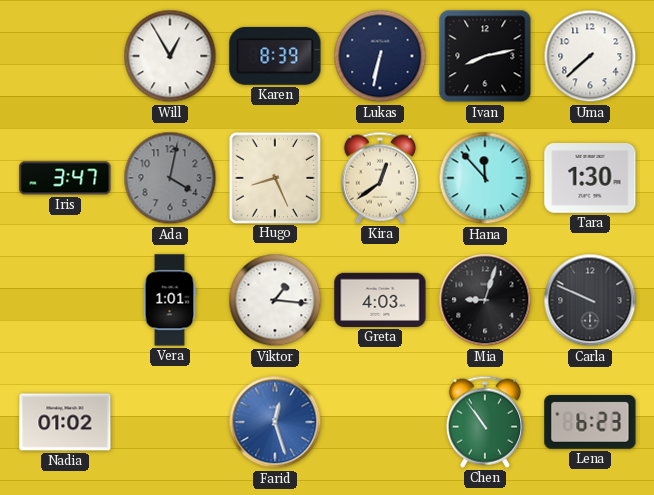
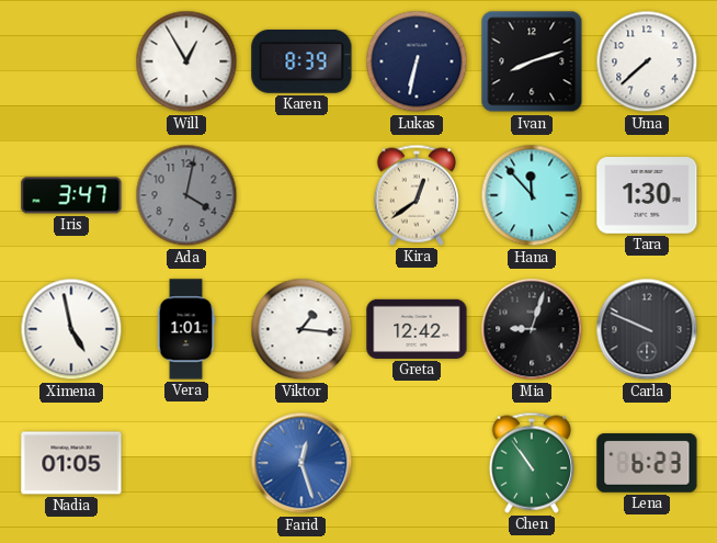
Ivan: 8:13 -> 8:12 (532, 61)
Hugo: 8:26 -> none (274, 177)
Ximena: none -> 4:58 (71, 329)
Greta: 4:03 -> 12:42 (417, 329)
Nadia: 01:02 -> 01:05 (71, 463)
